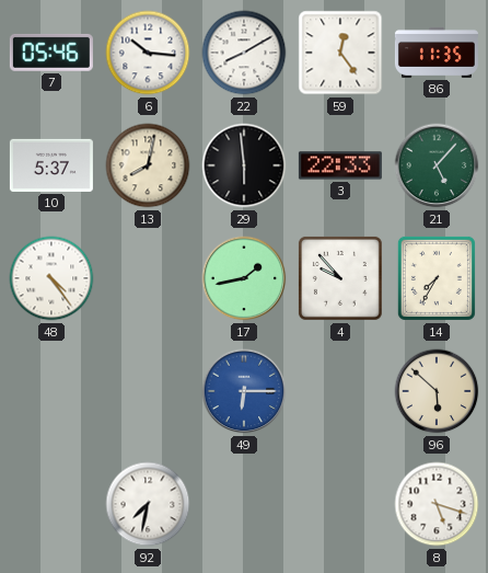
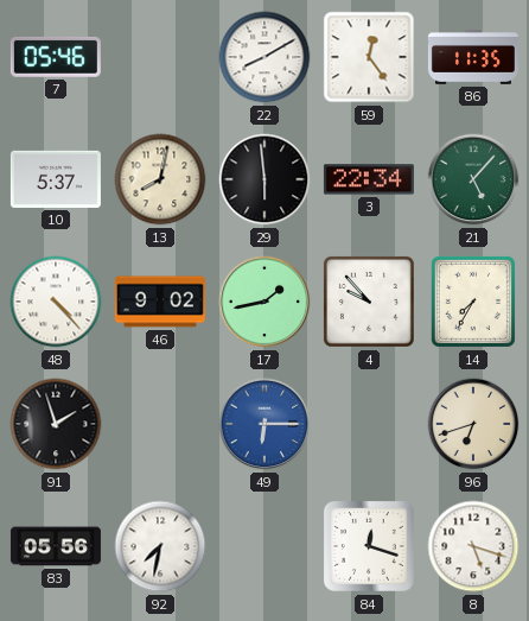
6: 10:16 -> none (148, 53)
3: 22:33 -> 22:34 (369, 179)
48: 4:24 -> 4:23 (56, 302)
46: none -> 9:02 (160, 302)
91: none -> 1:57 (56, 424)
96: 5:52 -> 6:42 (473, 424)
83: none -> 05:56 (56, 546)
84: none -> 12:18 (370, 547)
